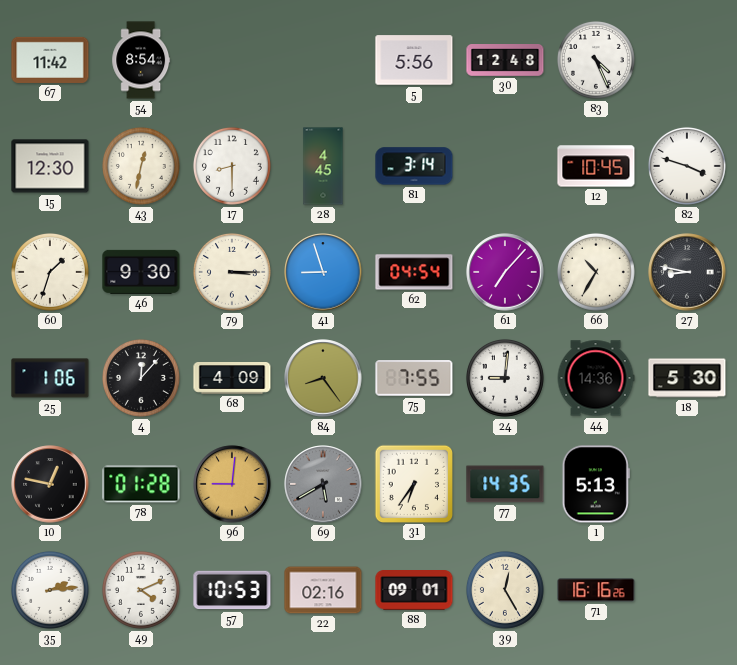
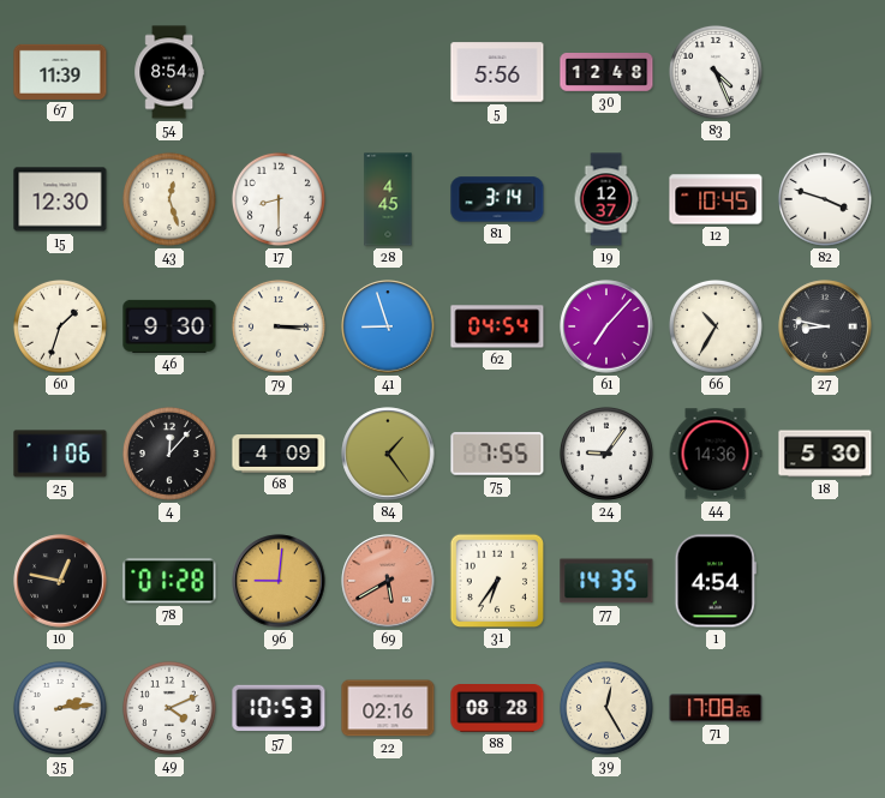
67: 11:42 -> 11:39 (60, 72)
43: 12:32 -> 12:27 (169, 199)
19: none -> 12:37 (606, 199)
84: 8:24 -> 1:24 (388, 454)
24: 9:01 -> 9:06 (606, 454)
69 dial: grey -> salmon (388, 581)
1: 5:13 -> 4:54 (716, 581)
88: 09:01 -> 08:28 (497, 709)
71: 16:16 -> 17:08 (716, 708)
